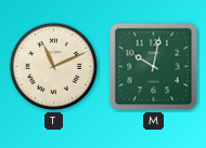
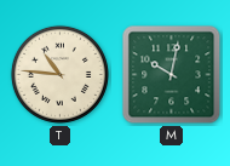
T: 11:11 -> 10:46 (59, 74)
